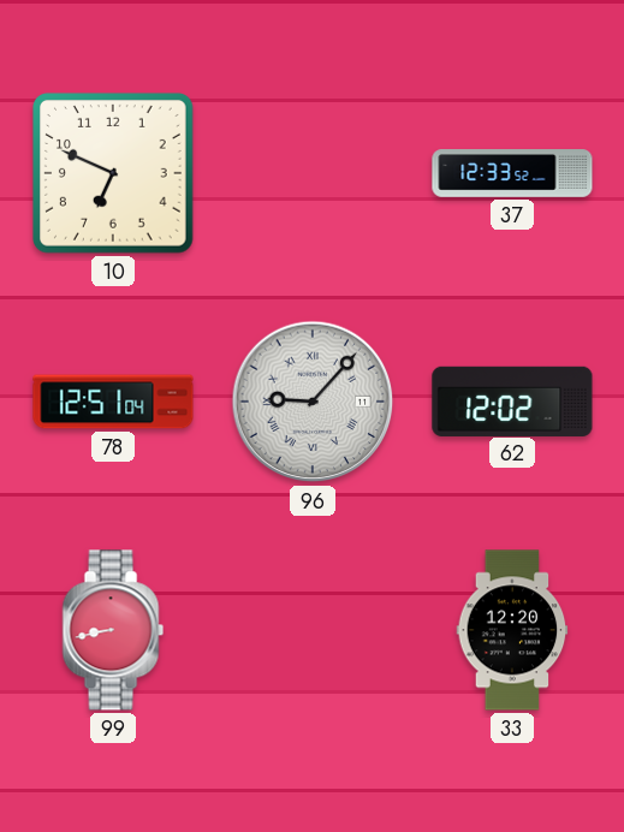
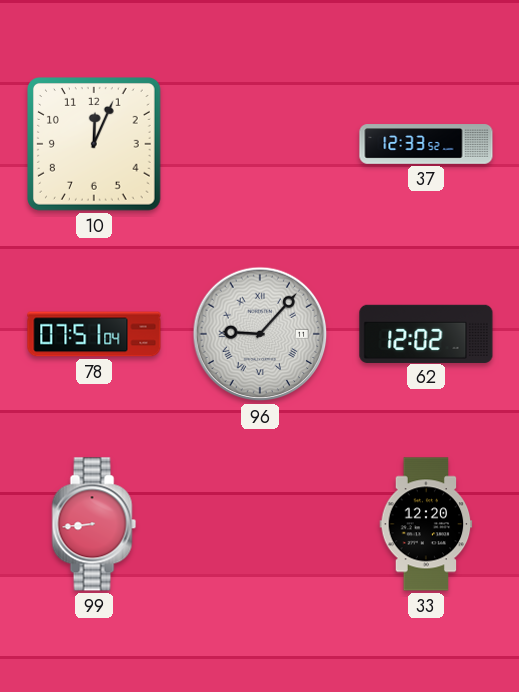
10: 6:49 -> 12:04 (95, 145)
78: 12:51 -> 07:51 (94, 334)
99: 8:43 -> 8:44 (94, 524)
